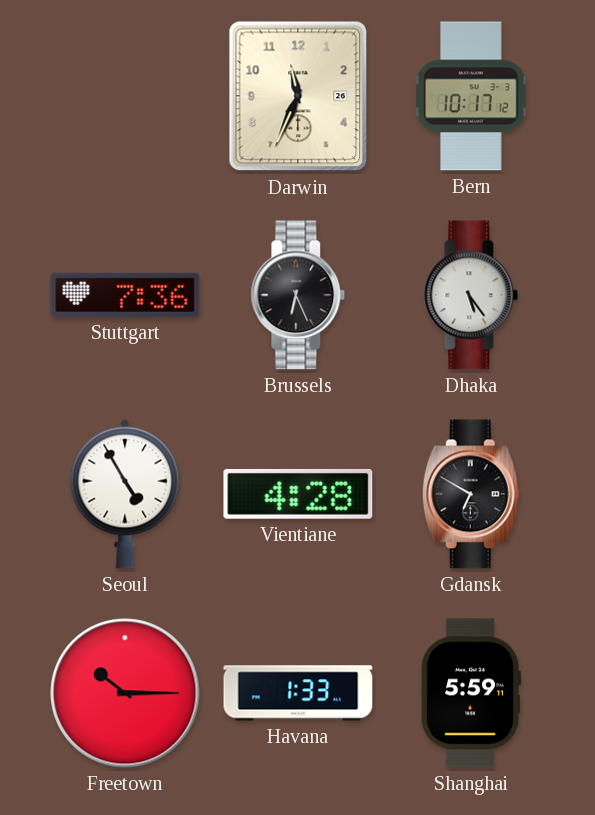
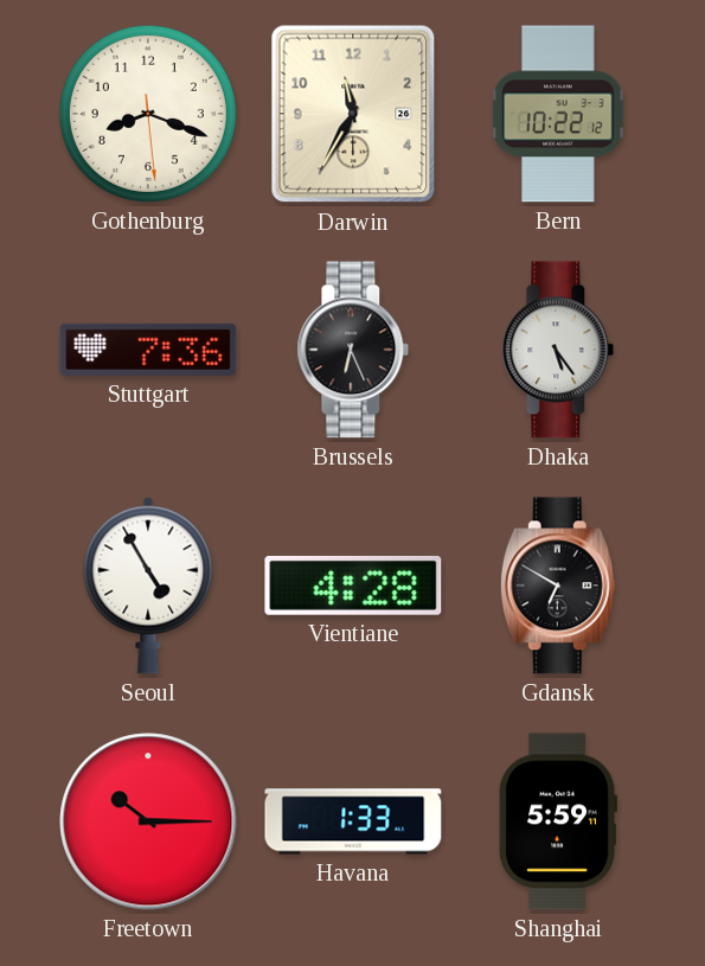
Gothenburg: none -> 8:18 (148, 114)
Darwin: 11:34 -> 11:35 (353, 114)
Bern: 10:17 -> 10:22 (558, 114)
